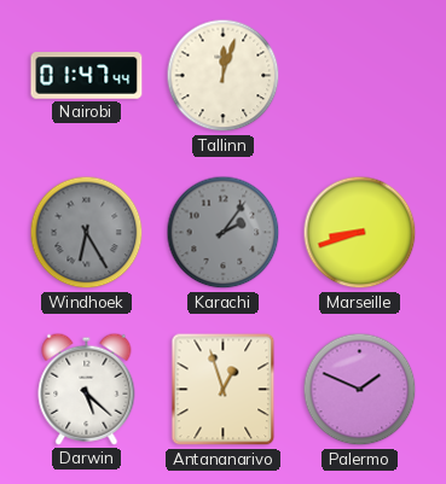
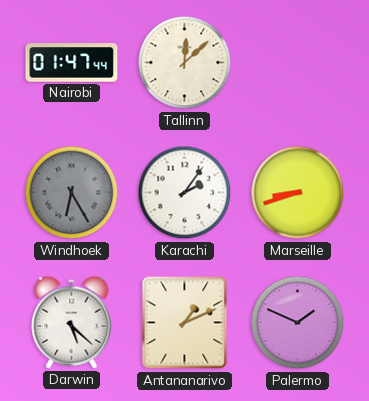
Tallinn: 12:03 -> 12:08 (185, 63)
Karachi dial: grey -> white (185, 193)
Antananarivo: 12:57 -> 1:11 (185, 323)
